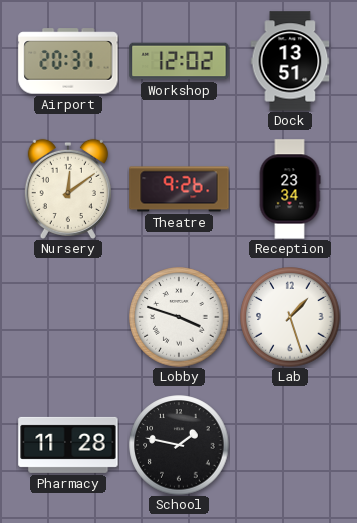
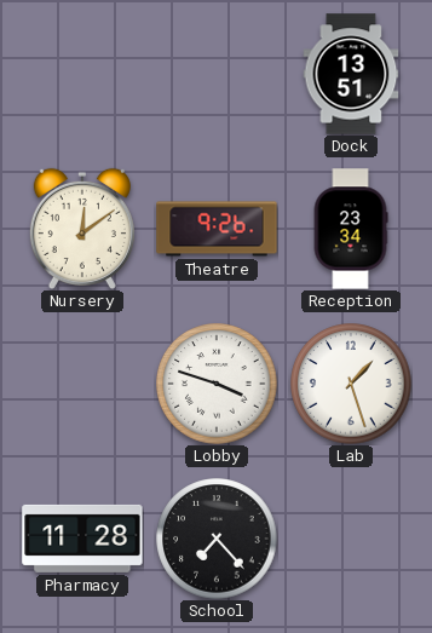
Airport: 20:31 -> none (68, 61)
Workshop: 12:02 -> none (179, 61)
School: 1:47 -> 7:23 (217, 539)
